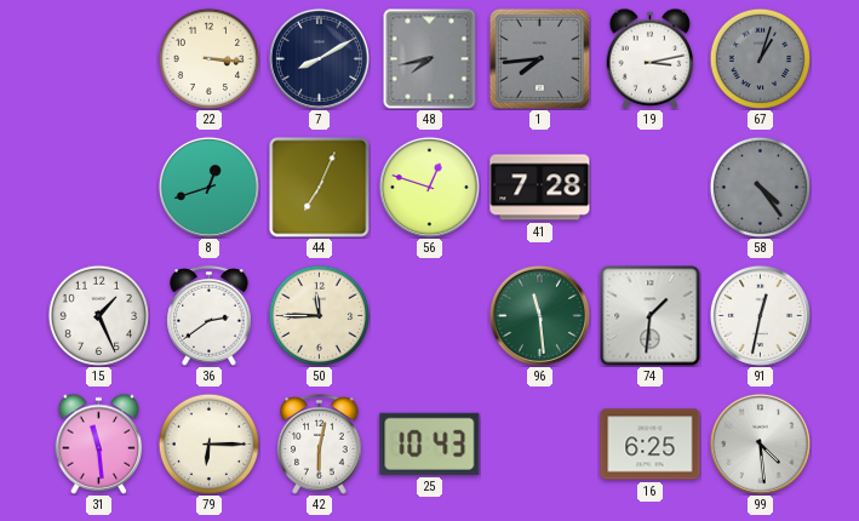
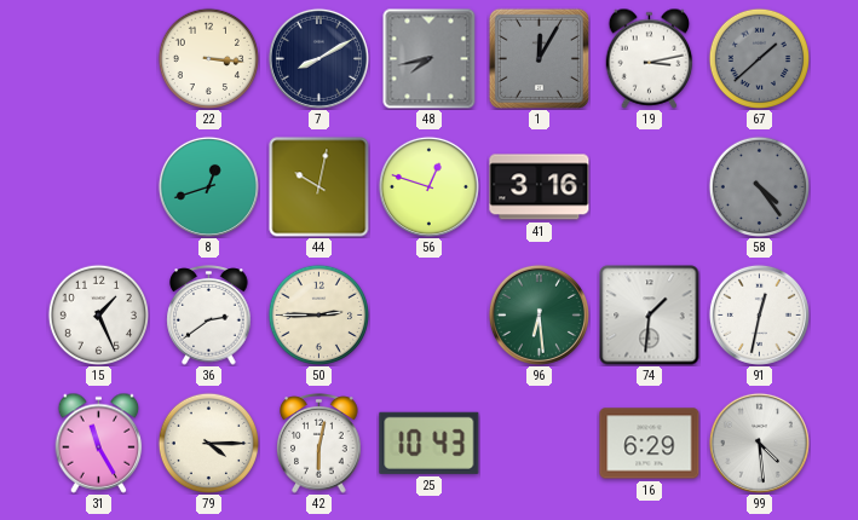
1: 7:44 -> 12:05 (539, 58)
67: 1:03 -> 1:38 (759, 58)
44: 7:04 -> 10:02 (319, 187)
41: 7:28 -> 3:16 (540, 187)
50: 11:45 -> 2:45 (318, 314)
96: 11:29 -> 6:29 (539, 314)
31: 11:29 -> 11:25 (99, 443)
79: 6:15 -> 4:15 (208, 443)
16: 6:25 -> 6:29 (650, 444)
